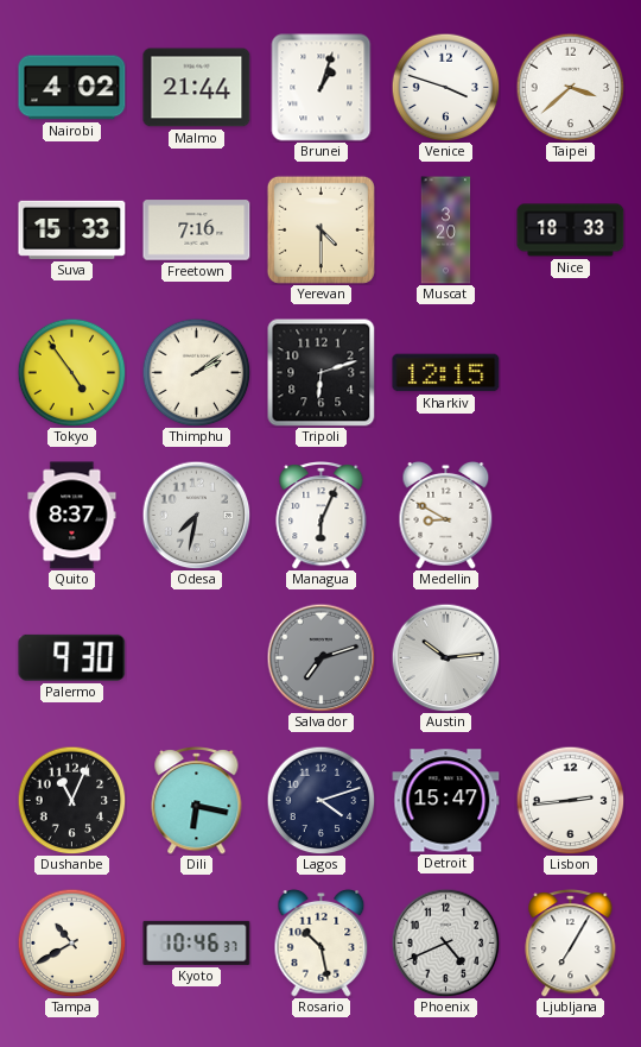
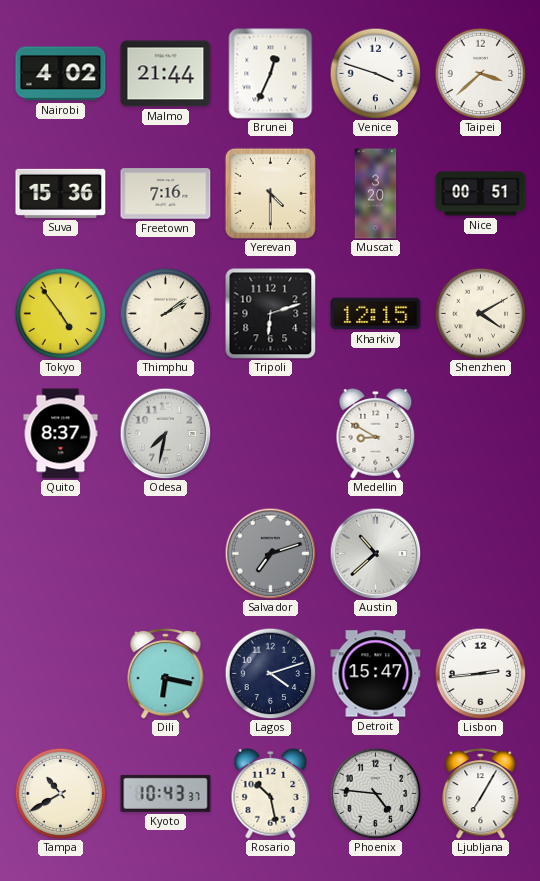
Brunei: 1:03 -> 12:34 (271, 74)
Suva: 15:33 -> 15:36 (61, 193)
Nice: 18:33 -> 00:51 (481, 194)
Shenzhen: none -> 4:10 (480, 313)
Managua: 6:04 -> none (322, 516)
Palermo: 9:30 -> none (72, 657)
Austin: 10:14 -> 10:38 (375, 553)
Dushanbe: 11:04 -> none (71, 800)
Kyoto: 10:46 -> 10:43 (166, 793)
Phoenix: 4:41 -> 4:46 (375, 793)
